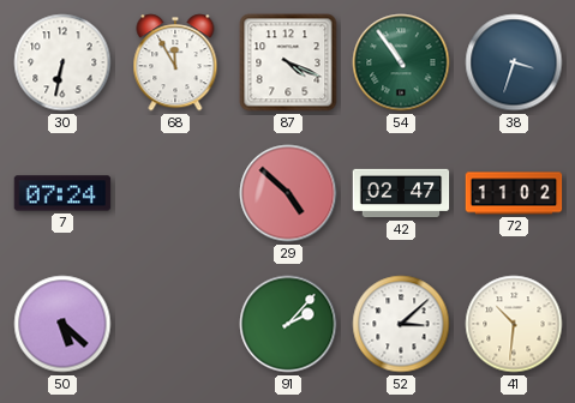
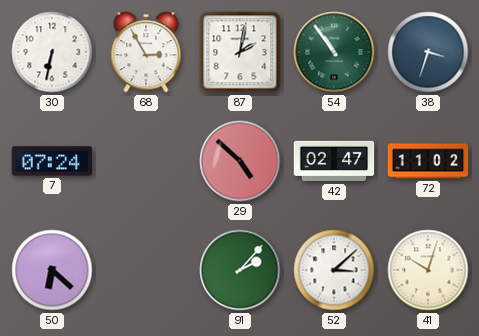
68: 11:55 -> 2:55 (146, 52)
87: 4:19 -> 2:02 (240, 52)
50: 5:22 -> 6:22 (52, 270)
41: 10:31 -> 10:03 (428, 270)
